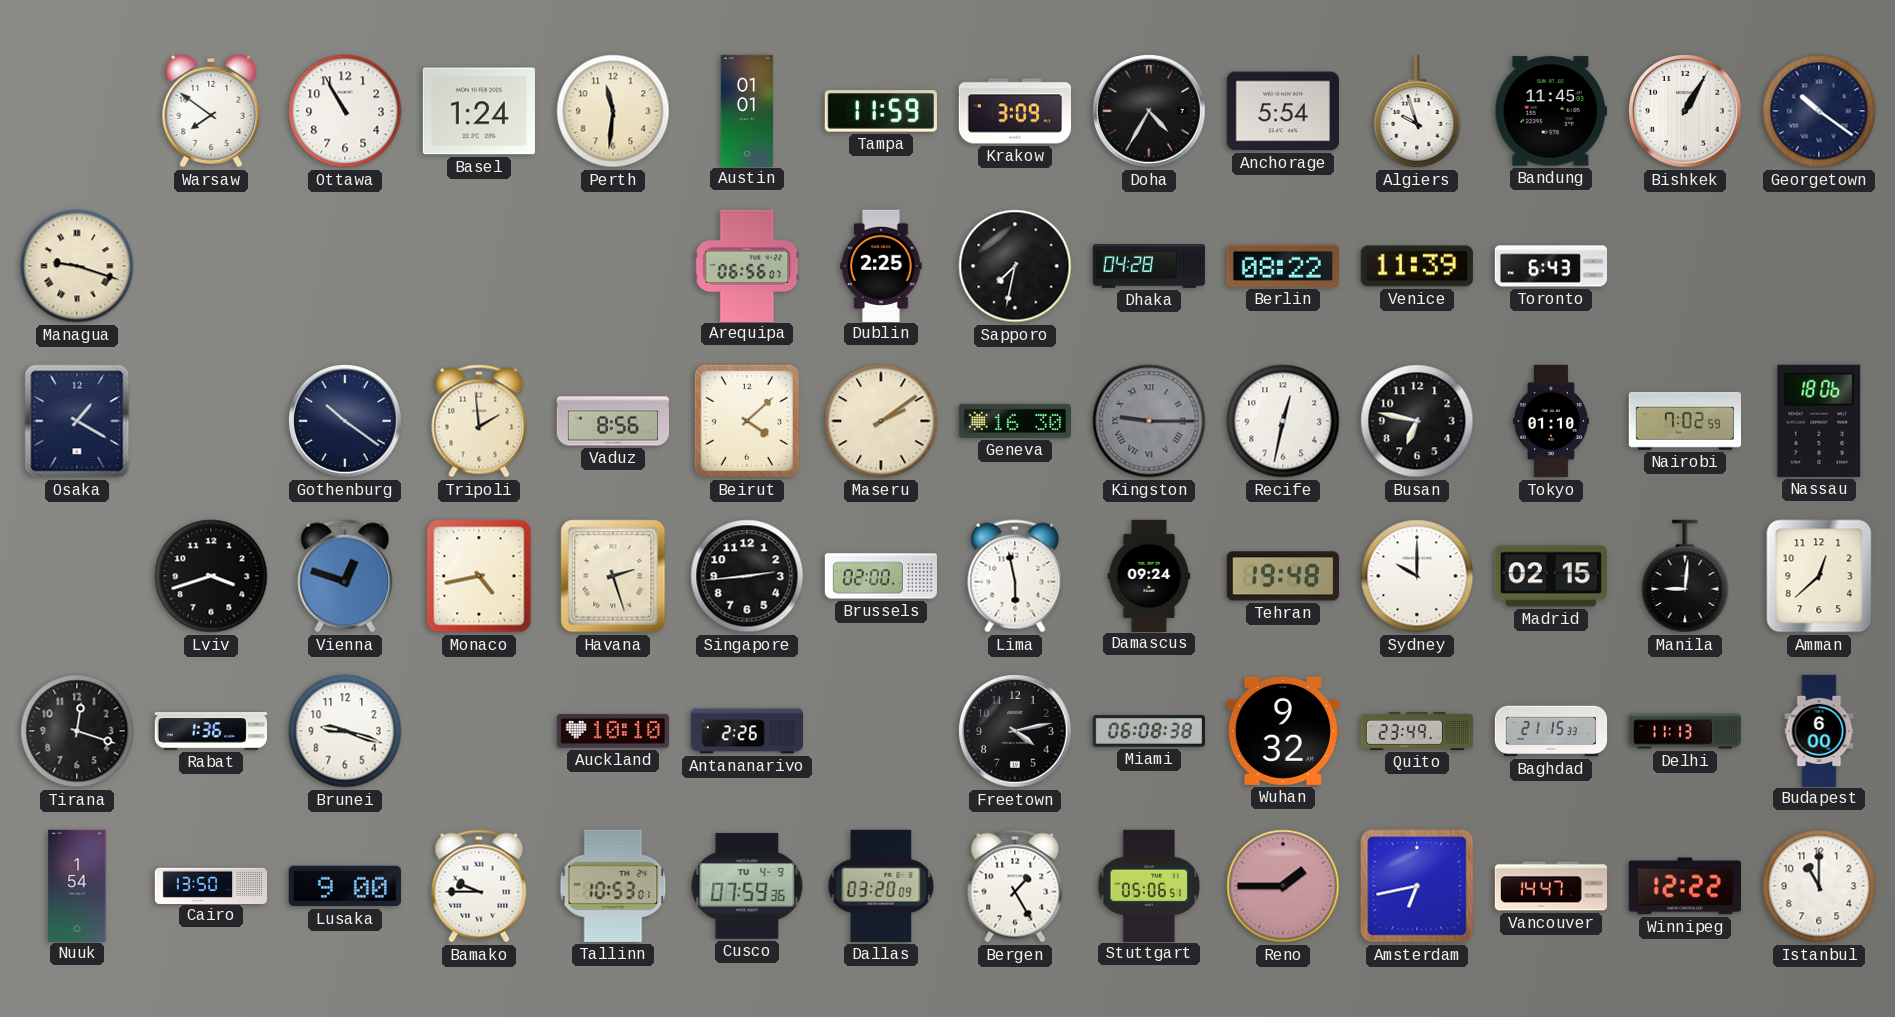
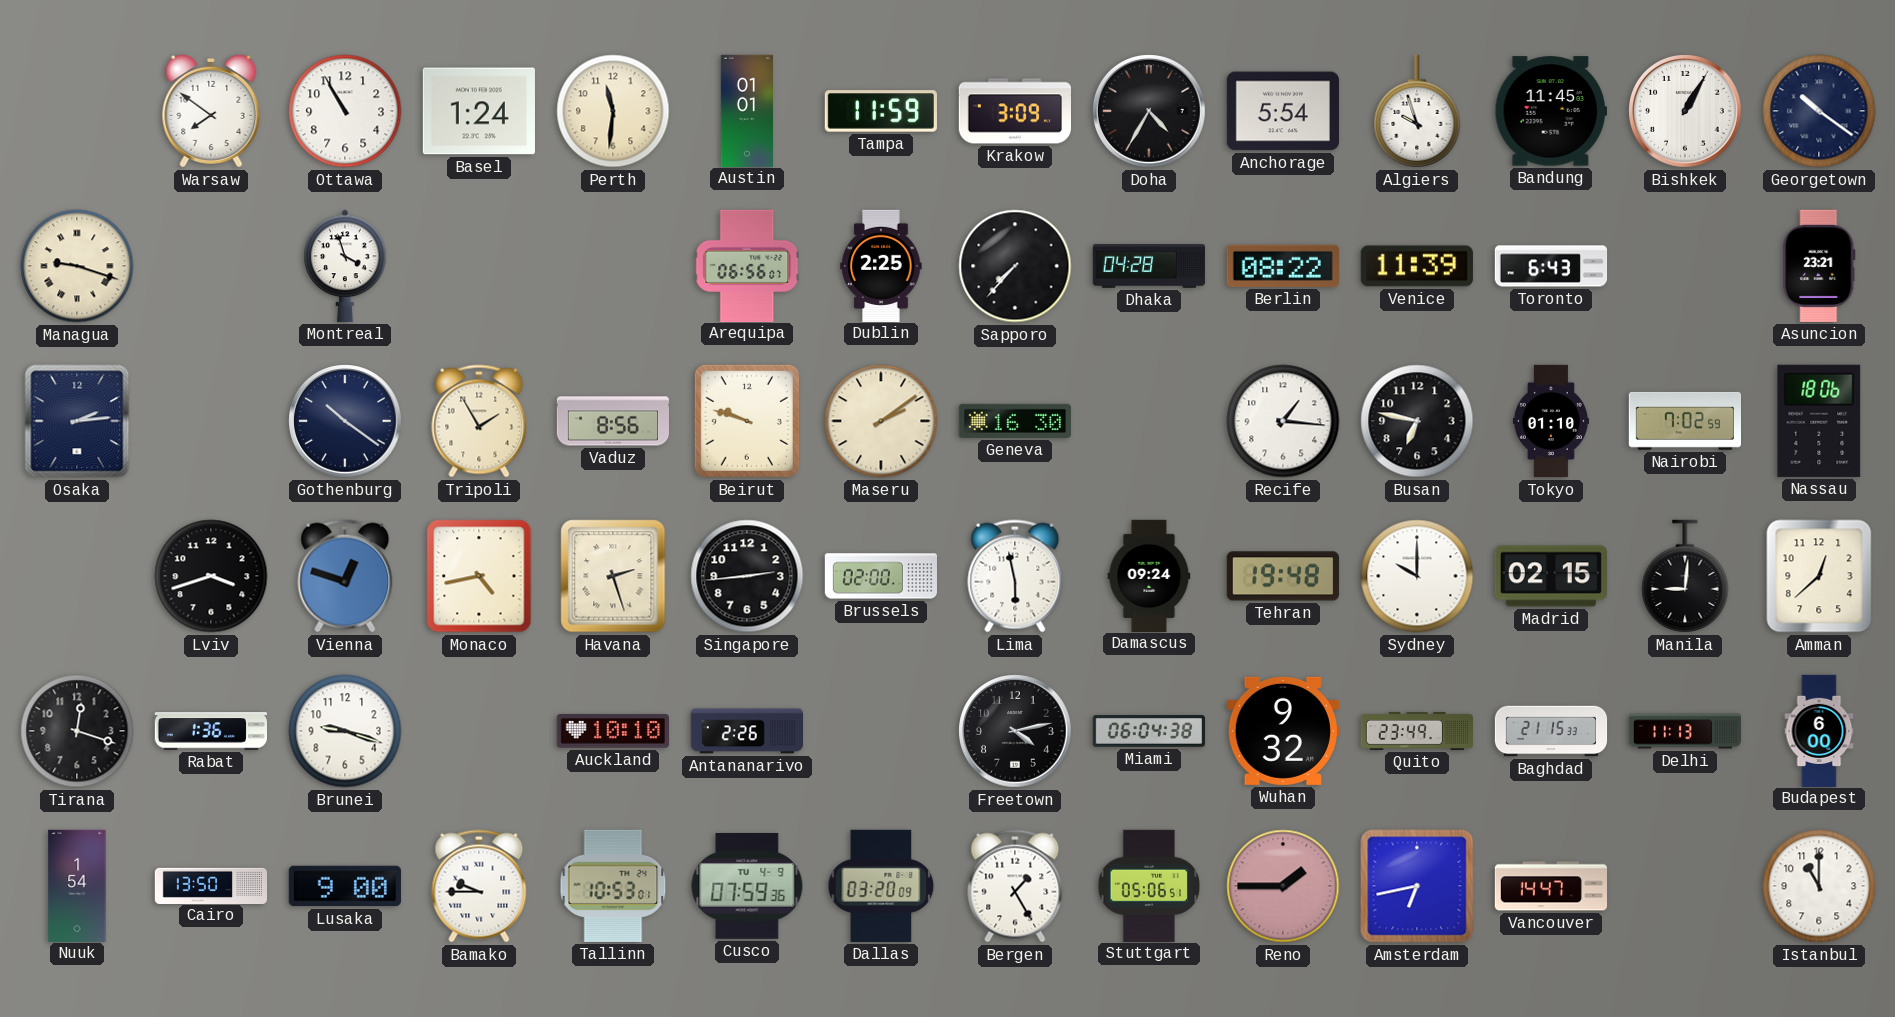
Montreal: none -> 3:57 (345, 266)
Sapporo: 7:32 -> 7:37 (1015, 266)
Asuncion: none -> 23:21 (1819, 266)
Osaka: 1:20 -> 2:14 (77, 421)
Tripoli: 1:59 -> 1:55 (479, 421)
Beirut: 4:08 -> 9:48 (747, 421)
Kingston: 9:15 -> none (1149, 421)
Recife: 12:32 -> 1:16 (1283, 421)
Miami: 06:08 -> 06:04 (1149, 731)
Winnipeg: 12:22 -> none (1685, 886)
